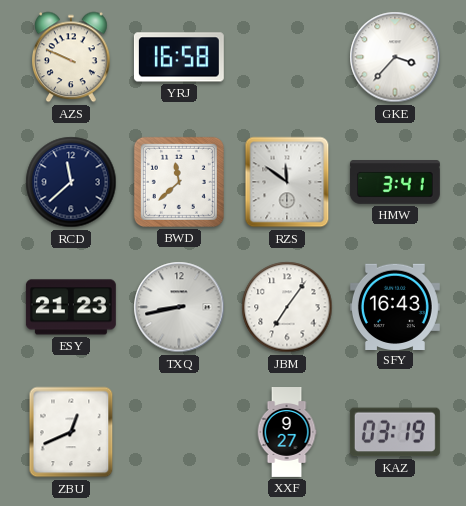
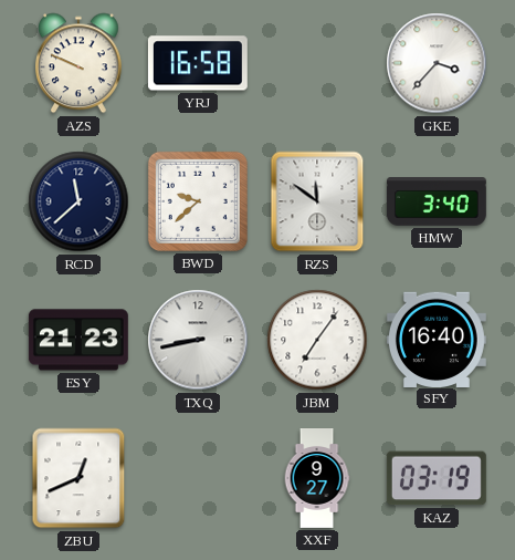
BWD: 11:38 -> 9:38 (198, 201)
HMW: 3:41 -> 3:40 (437, 203)
SFY: 16:43 -> 16:40 (437, 339)
